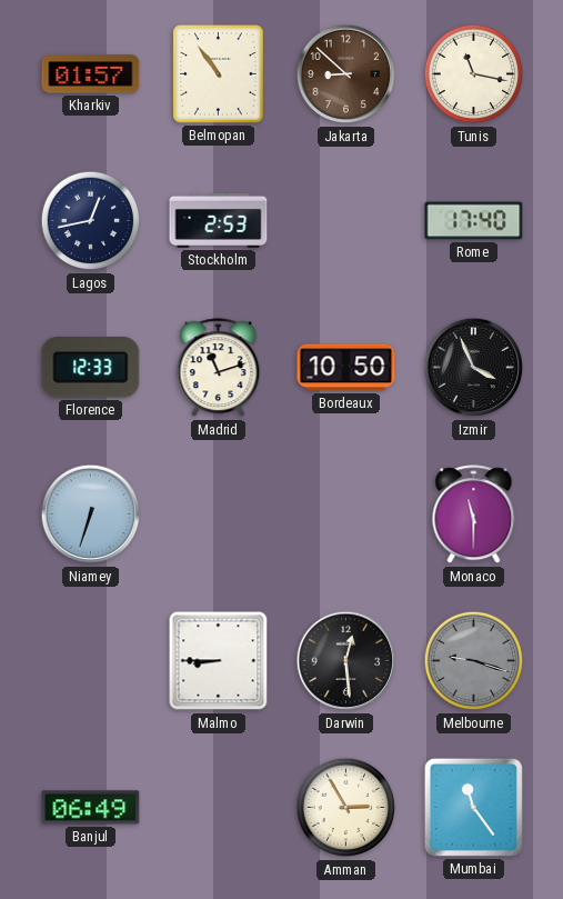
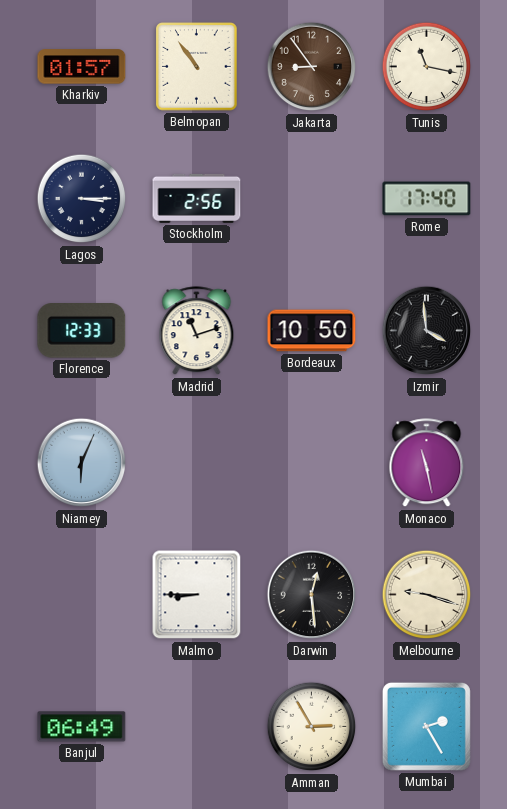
Jakarta: 8:52 -> 8:54 (312, 67)
Lagos: 12:43 -> 3:15 (82, 199)
Stockholm: 2:53 -> 2:56 (197, 198)
Izmir: 3:56 -> 3:59 (427, 331)
Niamey: 6:33 -> 6:04 (82, 463)
Monaco: 11:30 -> 11:28 (427, 463)
Melbourne dial: grey -> cream (427, 595)
Mumbai: 11:24 -> 2:25 (426, 726)
